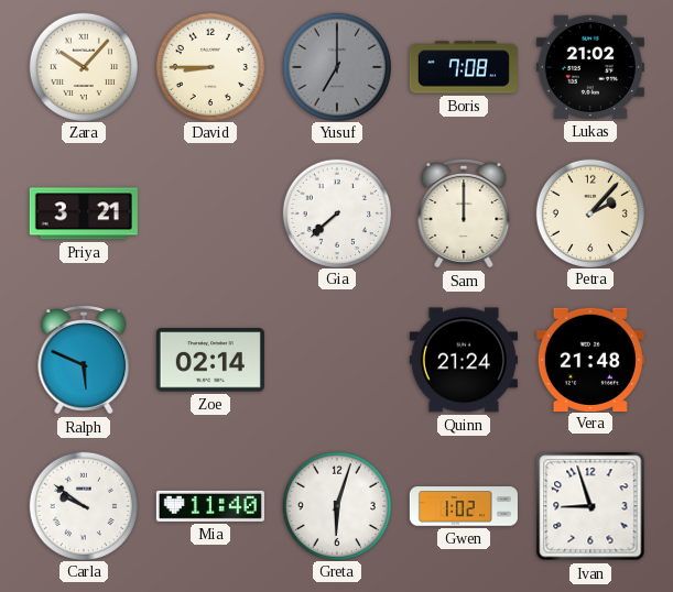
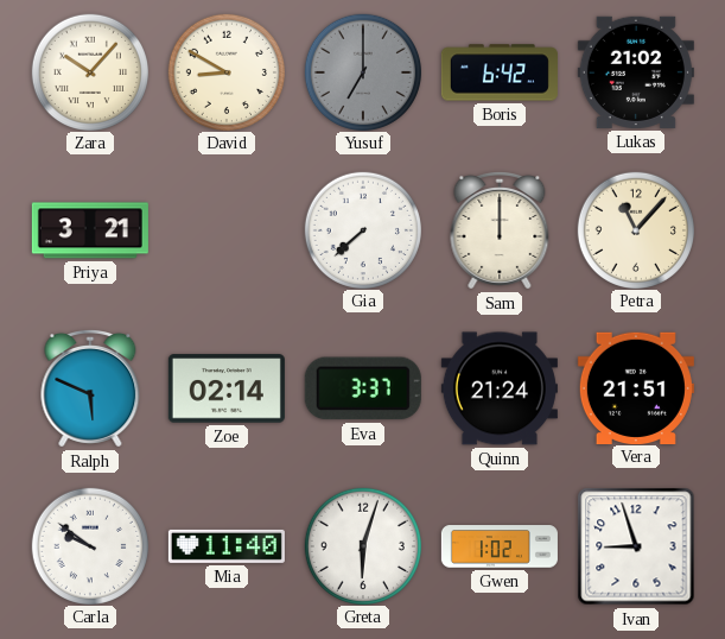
David: 8:45 -> 8:50 (225, 71)
Boris: 7:08 -> 6:42 (500, 72)
Petra: 2:07 -> 11:07 (635, 229)
Eva: none -> 3:37 (363, 388)
Vera: 21:48 -> 21:51 (636, 387)
